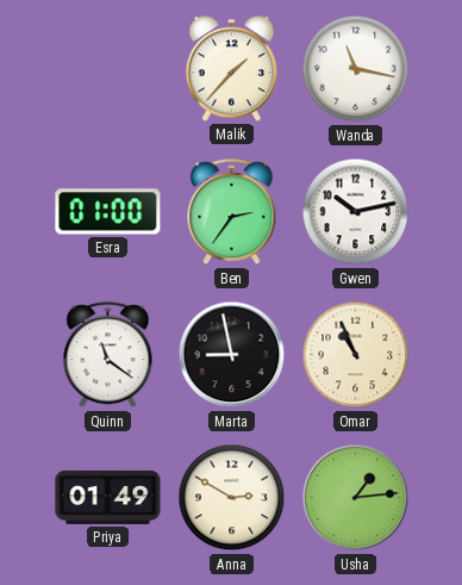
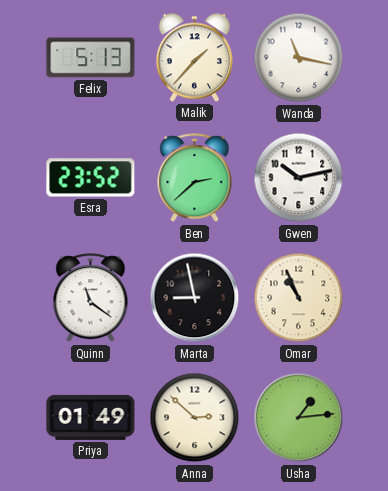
Felix: none -> 5:13 (91, 58)
Esra: 01:00 -> 23:52 (91, 178)
Ben: 2:36 -> 2:38 (195, 178)
Anna: 2:50 -> 2:52 (195, 418)
